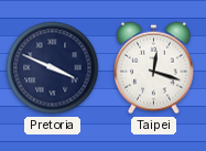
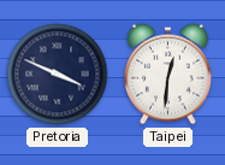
Taipei: 12:18 -> 12:31 (168, 75)
